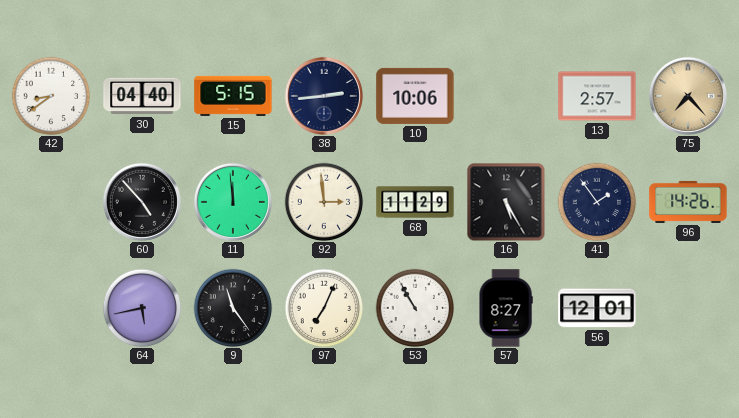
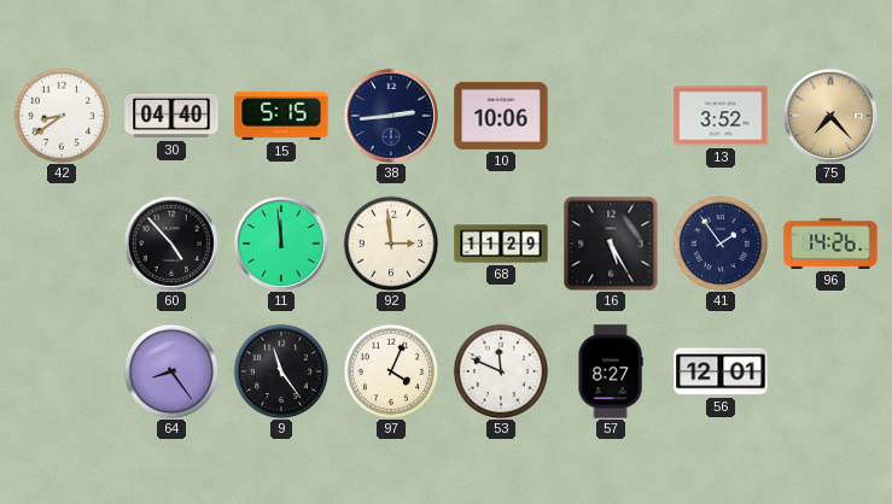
13: 2:57 -> 3:52 (721, 116)
64: 5:43 -> 8:24 (171, 371)
97: 7:04 -> 4:04 (391, 371)
53: 10:55 -> 11:49 (501, 371)
